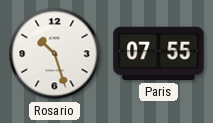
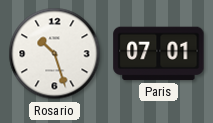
Paris: 07:55 -> 07:01 (159, 54)
